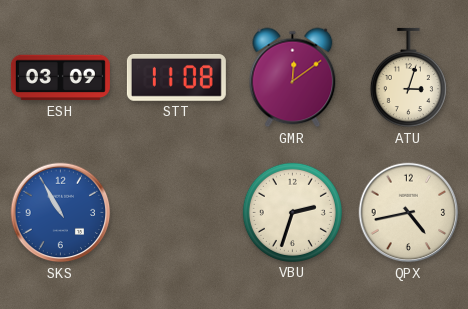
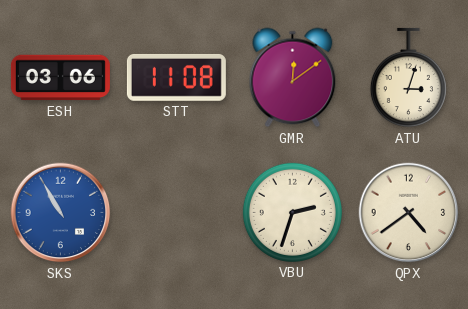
ESH: 03:09 -> 03:06 (60, 78)
QPX: 4:43 -> 4:39 (409, 213)
